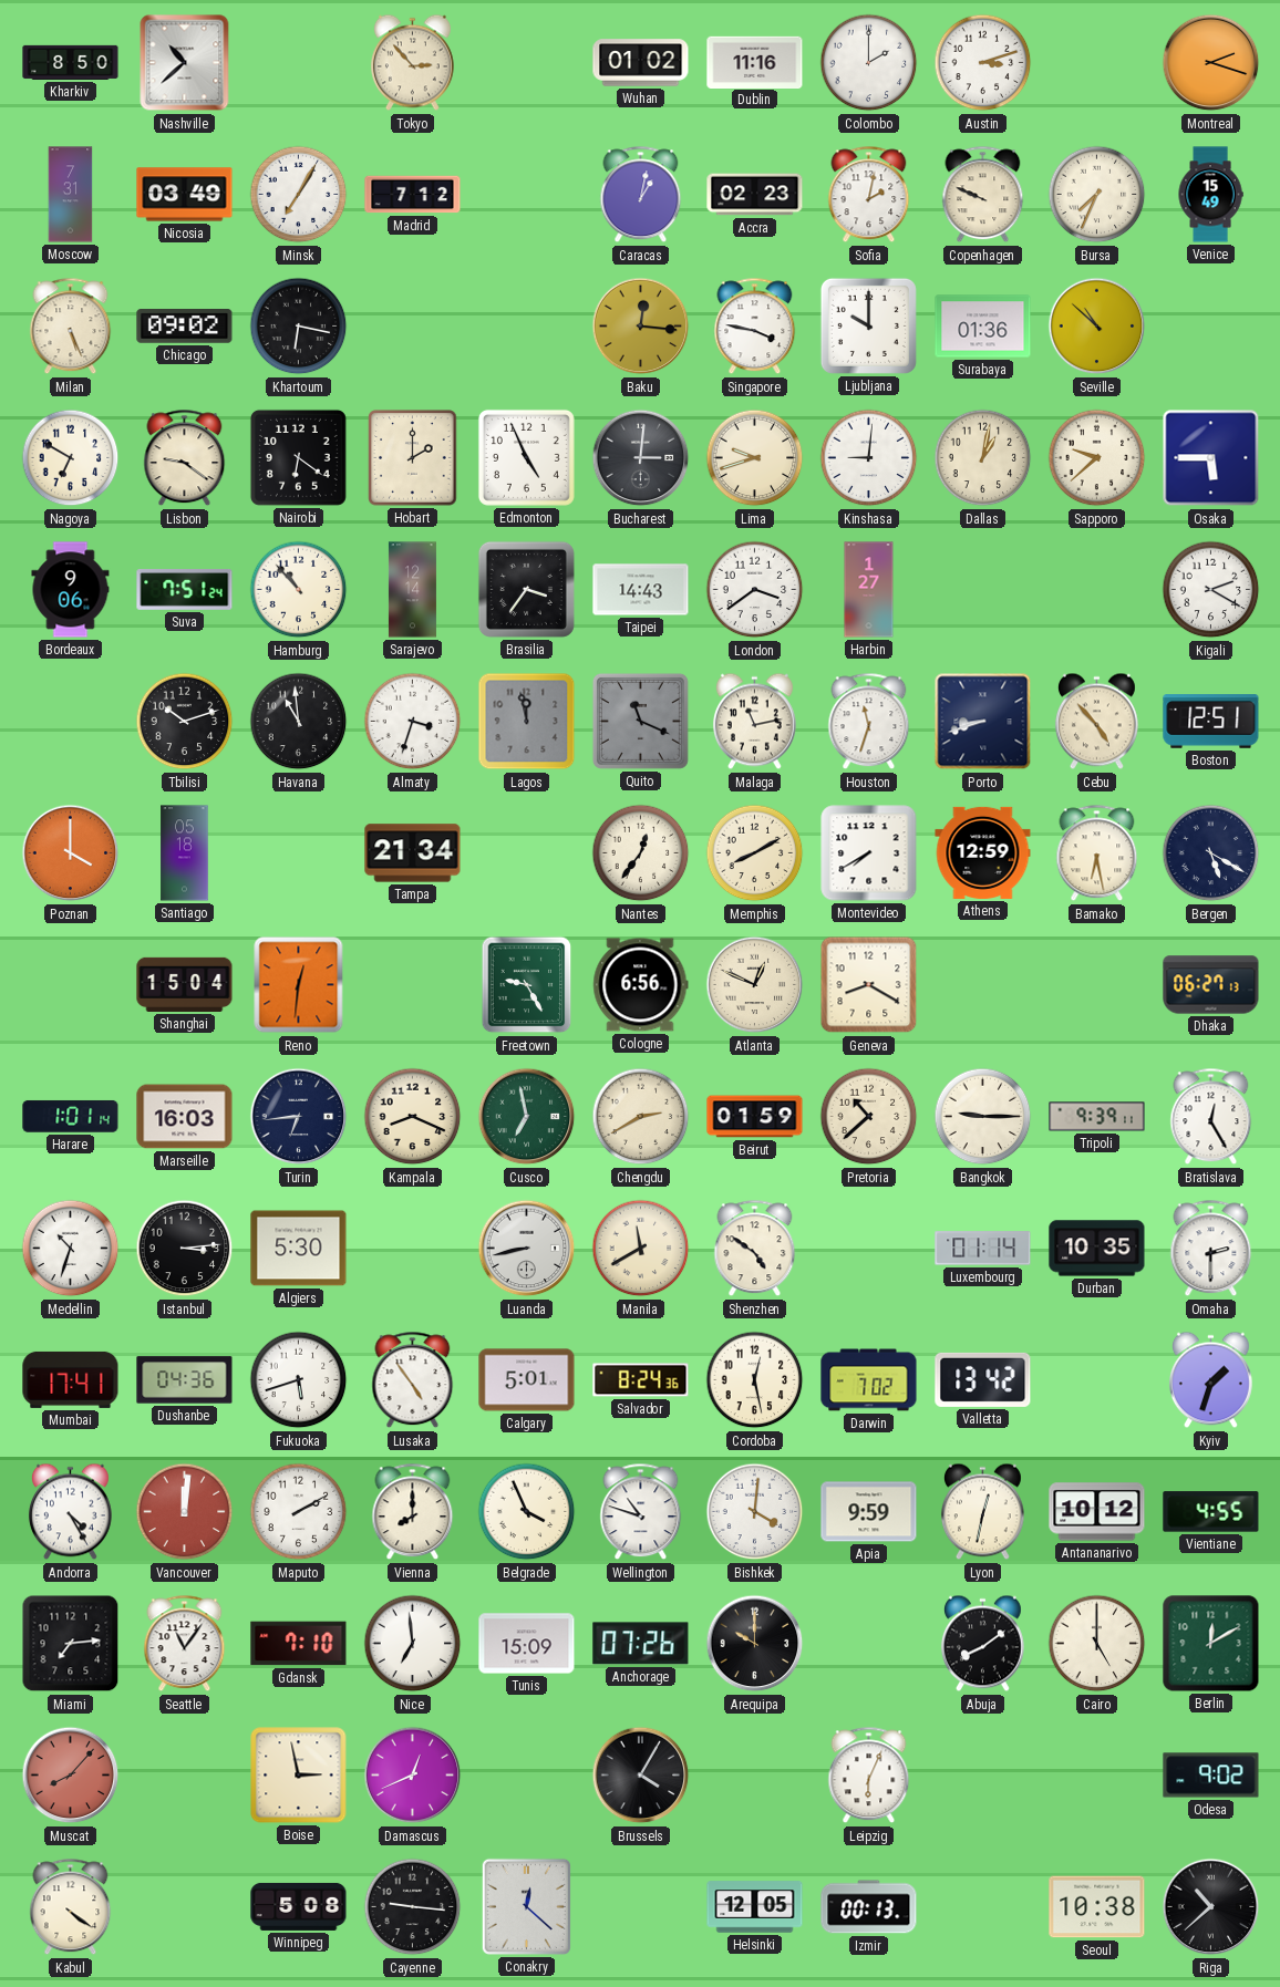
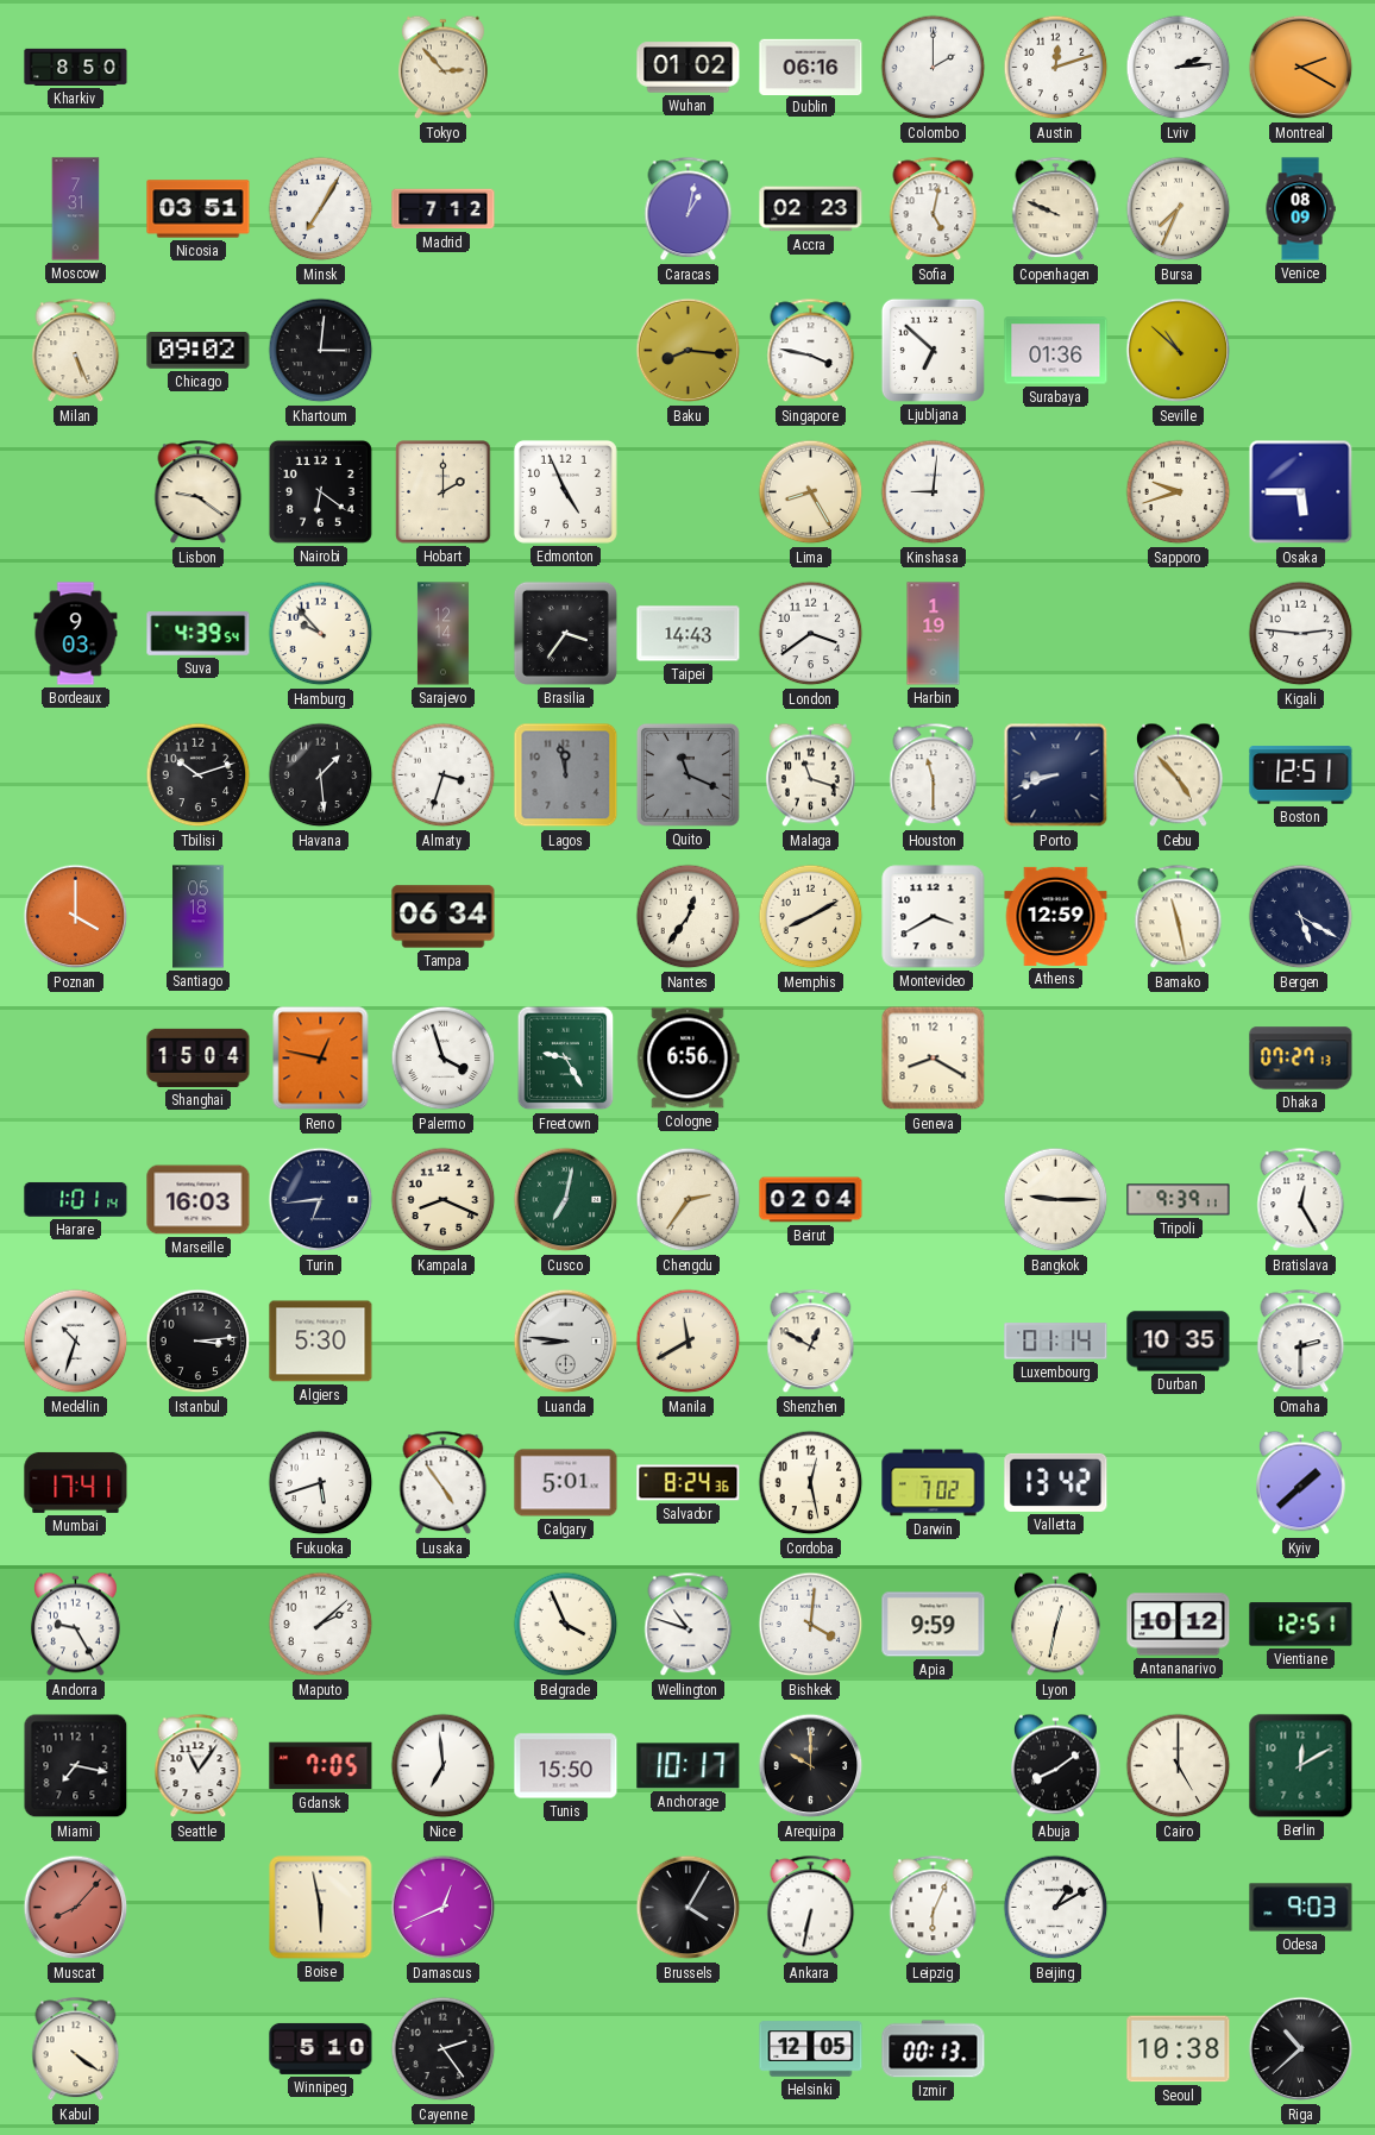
Nashville: 10:38 -> none (185, 63)
Dublin: 11:16 -> 06:16 (811, 67)
Austin: 3:12 -> 12:12 (1056, 68)
Lviv: none -> 2:14 (1179, 68)
Montreal: 2:18 -> 2:20 (1301, 68)
Nicosia: 03:49 -> 03:51 (199, 209)
Sofia: 2:02 -> 5:02 (934, 209)
Venice: 15:49 -> 08:09 (1300, 209)
Khartoum: 6:17 -> 3:01 (321, 351)
Baku: 12:16 -> 8:16 (689, 351)
Ljubljana: 10:00 -> 6:52 (933, 350)
Nagoya: 6:50 -> none (71, 458)
Bucharest: 3:01 -> none (641, 458)
Lima: 9:42 -> 8:25 (811, 492)
Dallas: 1:02 -> none (983, 458)
Sapporo: 9:38 -> 9:42 (1179, 492)
Bordeaux: 9:06 -> 9:03 (76, 634)
Suva: 7:51 -> 4:39 (199, 634)
Hamburg: 10:53 -> 9:53 (321, 634)
Harbin: 1:27 -> 1:19 (934, 634)
Kigali: 2:20 -> 2:46 (1301, 634)
Havana: 10:59 -> 1:29 (321, 775)
Malaga: 11:13 -> 11:18 (810, 775)
Houston: 11:33 -> 11:30 (934, 775)
Tampa: 21:34 -> 06:34 (444, 917)
Montevideo: 7:40 -> 3:40 (934, 917)
Bamako: 6:28 -> 11:28 (1179, 917)
Reno: 12:31 -> 12:47 (321, 1059)
Palermo: none -> 3:57 (444, 1059)
Atlanta: 12:49 -> none (755, 985)
Dhaka: 06:27 -> 07:27 (1301, 1059)
Cusco: 6:58 -> 7:02 (566, 1200)
Chengdu: 2:40 -> 2:36 (689, 1200)
Beirut: 01:59 -> 02:04 (811, 1200)
Pretoria: 10:38 -> none (869, 1117)
Luanda: 8:43 -> 8:46 (566, 1342)
Shenzhen: 4:51 -> 12:50 (811, 1342)
Dushanbe: 04:36 -> none (185, 1380)
Kyiv: 1:33 -> 1:38 (1300, 1483)
Andorra: 4:25 -> 9:25 (75, 1625)
Vancouver: 12:01 -> none (185, 1512)
Maputo: 2:10 -> 2:08 (321, 1625)
Vienna: 8:00 -> none (413, 1512)
Vientiane: 4:55 -> 12:51 (1301, 1625)
Miami: 7:14 -> 7:17 (76, 1766)
Gdansk: 7:10 -> 7:05 (321, 1766)
Tunis: 15:09 -> 15:50 (566, 1766)
Anchorage: 07:26 -> 10:17 (689, 1766)
Boise: 2:58 -> 5:58 (321, 1908)
Ankara: none -> 6:32 (811, 1908)
Beijing: none -> 1:10 (1056, 1908)
Odesa: 9:02 -> 9:03 (1301, 1908)
Winnipeg: 5:08 -> 5:10 (321, 2048)
Cayenne: 9:16 -> 2:24 (444, 2049)
Conakry: 12:22 -> none (526, 1906)
